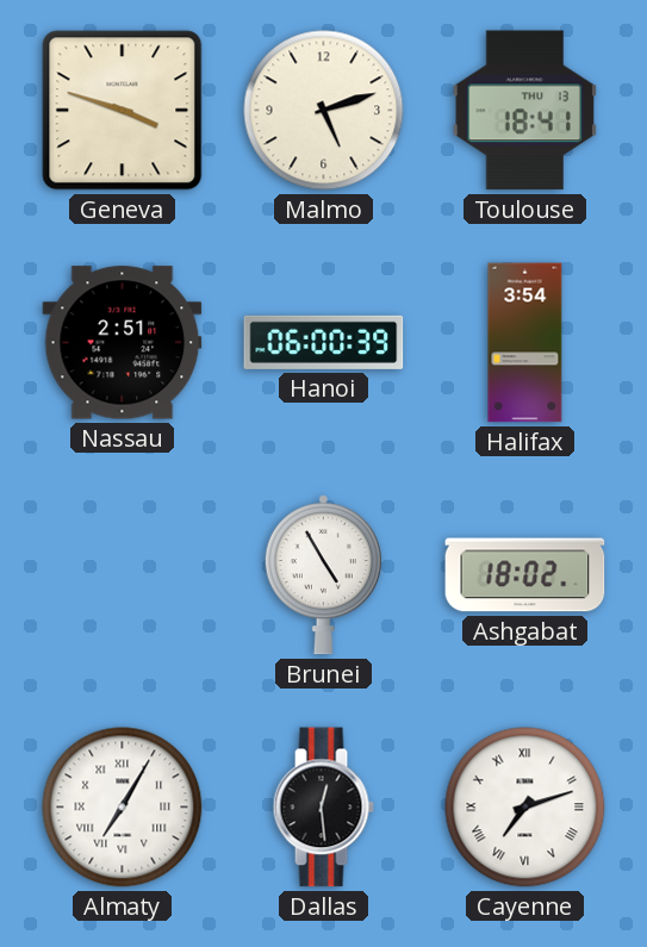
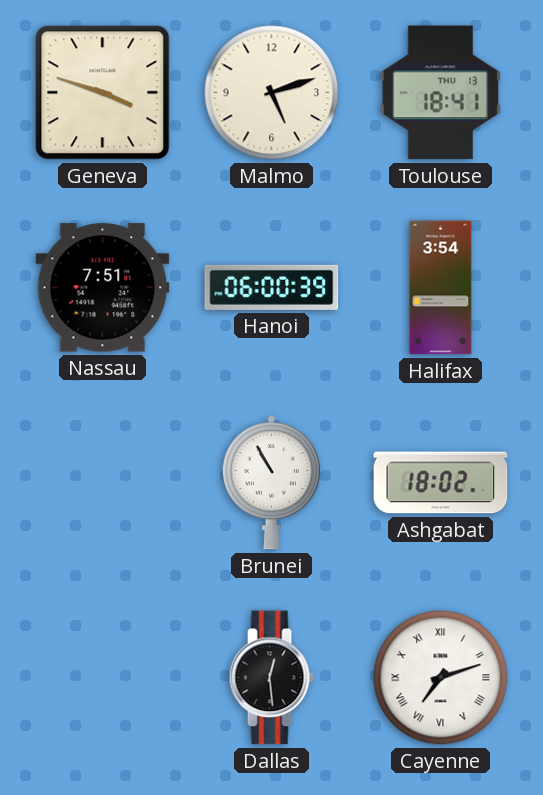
Nassau: 2:51 -> 7:51 (103, 288)
Brunei: 4:55 -> 10:55 (271, 483)
Almaty: 7:05 -> none (123, 808)
